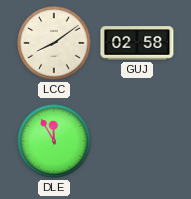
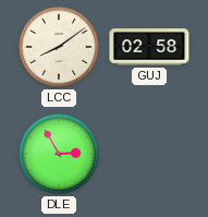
DLE: 11:55 -> 2:55 (59, 154)
